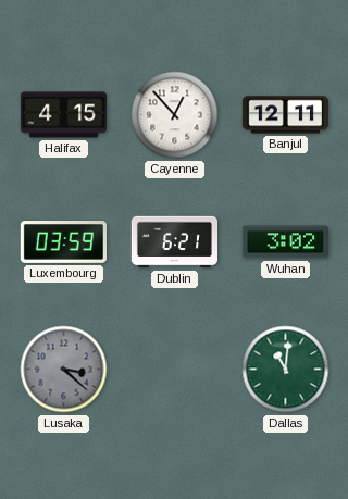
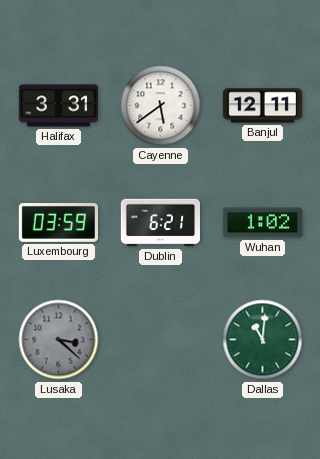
Halifax: 4:15 -> 3:31 (58, 106)
Cayenne: 12:53 -> 5:39 (161, 106)
Wuhan: 3:02 -> 1:02 (262, 223)
